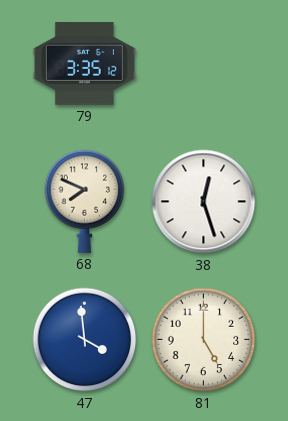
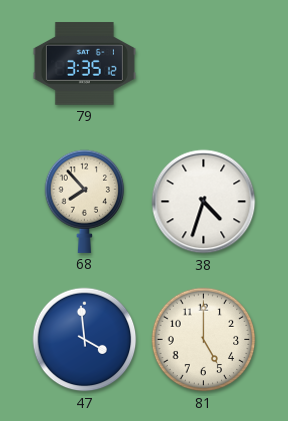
68: 7:49 -> 7:53 (85, 201)
38: 12:27 -> 4:33 (204, 202)
